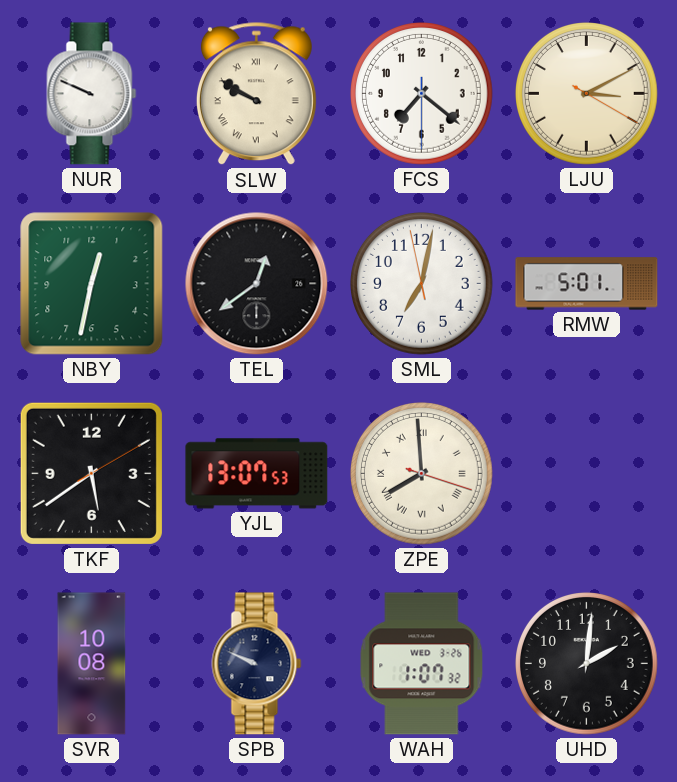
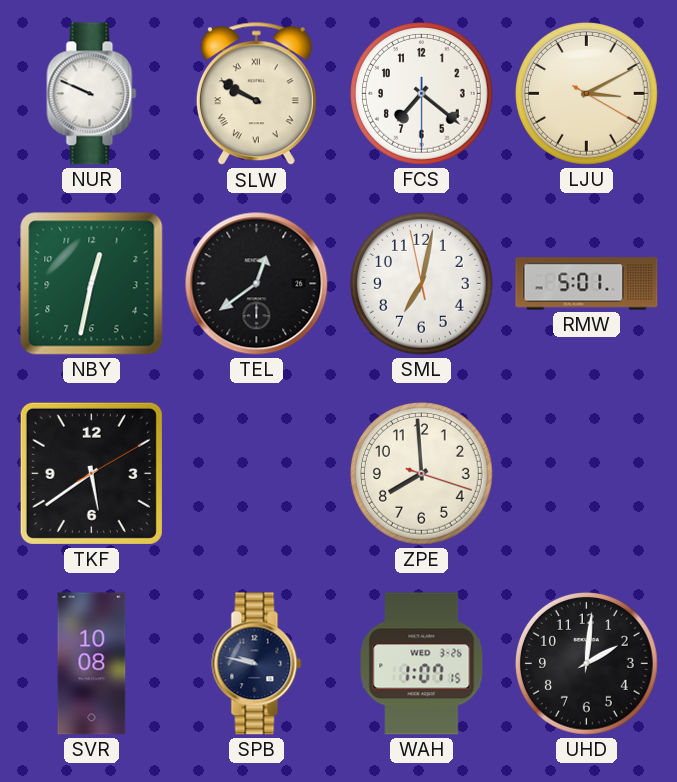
YJL: 13:07 -> none (257, 474)
ZPE numerals: Roman -> Arabic (422, 474)
SPB: 9:49 -> 9:47 (257, 664)
WAH: 1:07:32 -> 1:07:15 (422, 664)
